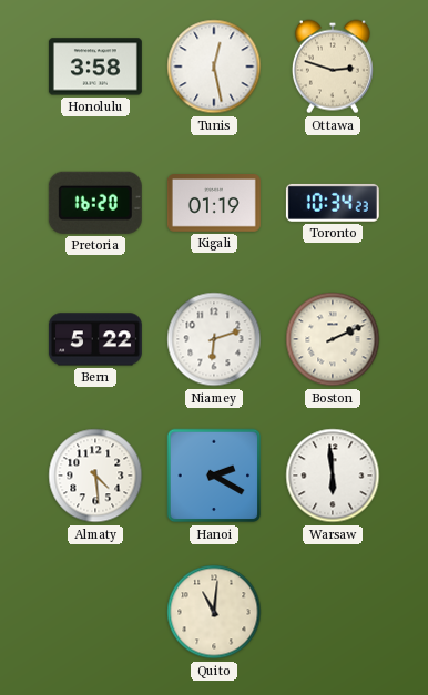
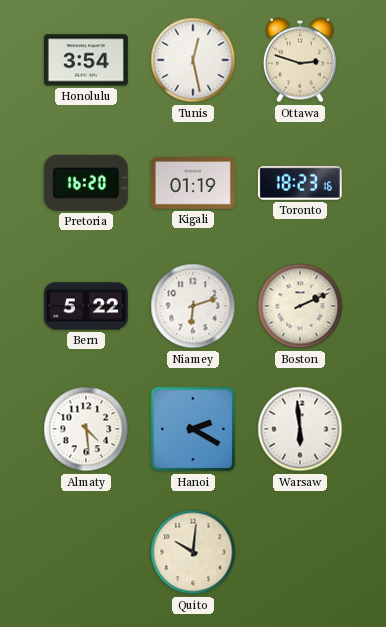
Honolulu: 3:58 -> 3:54 (86, 60)
Toronto: 10:34 -> 18:23 (300, 183)
Quito: 11:01 -> 10:01 (193, 552)
